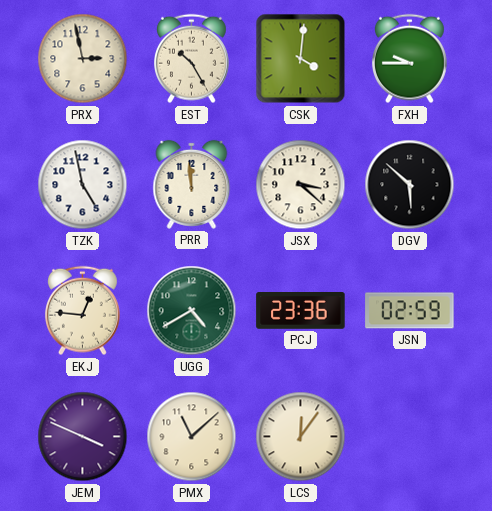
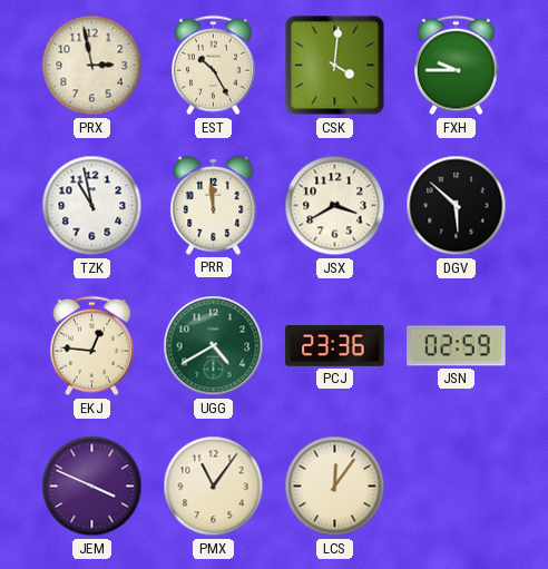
TZK: 4:58 -> 10:58 (92, 206)
JSX: 3:22 -> 3:40 (335, 206)
PMX: 11:08 -> 11:06 (214, 487)
